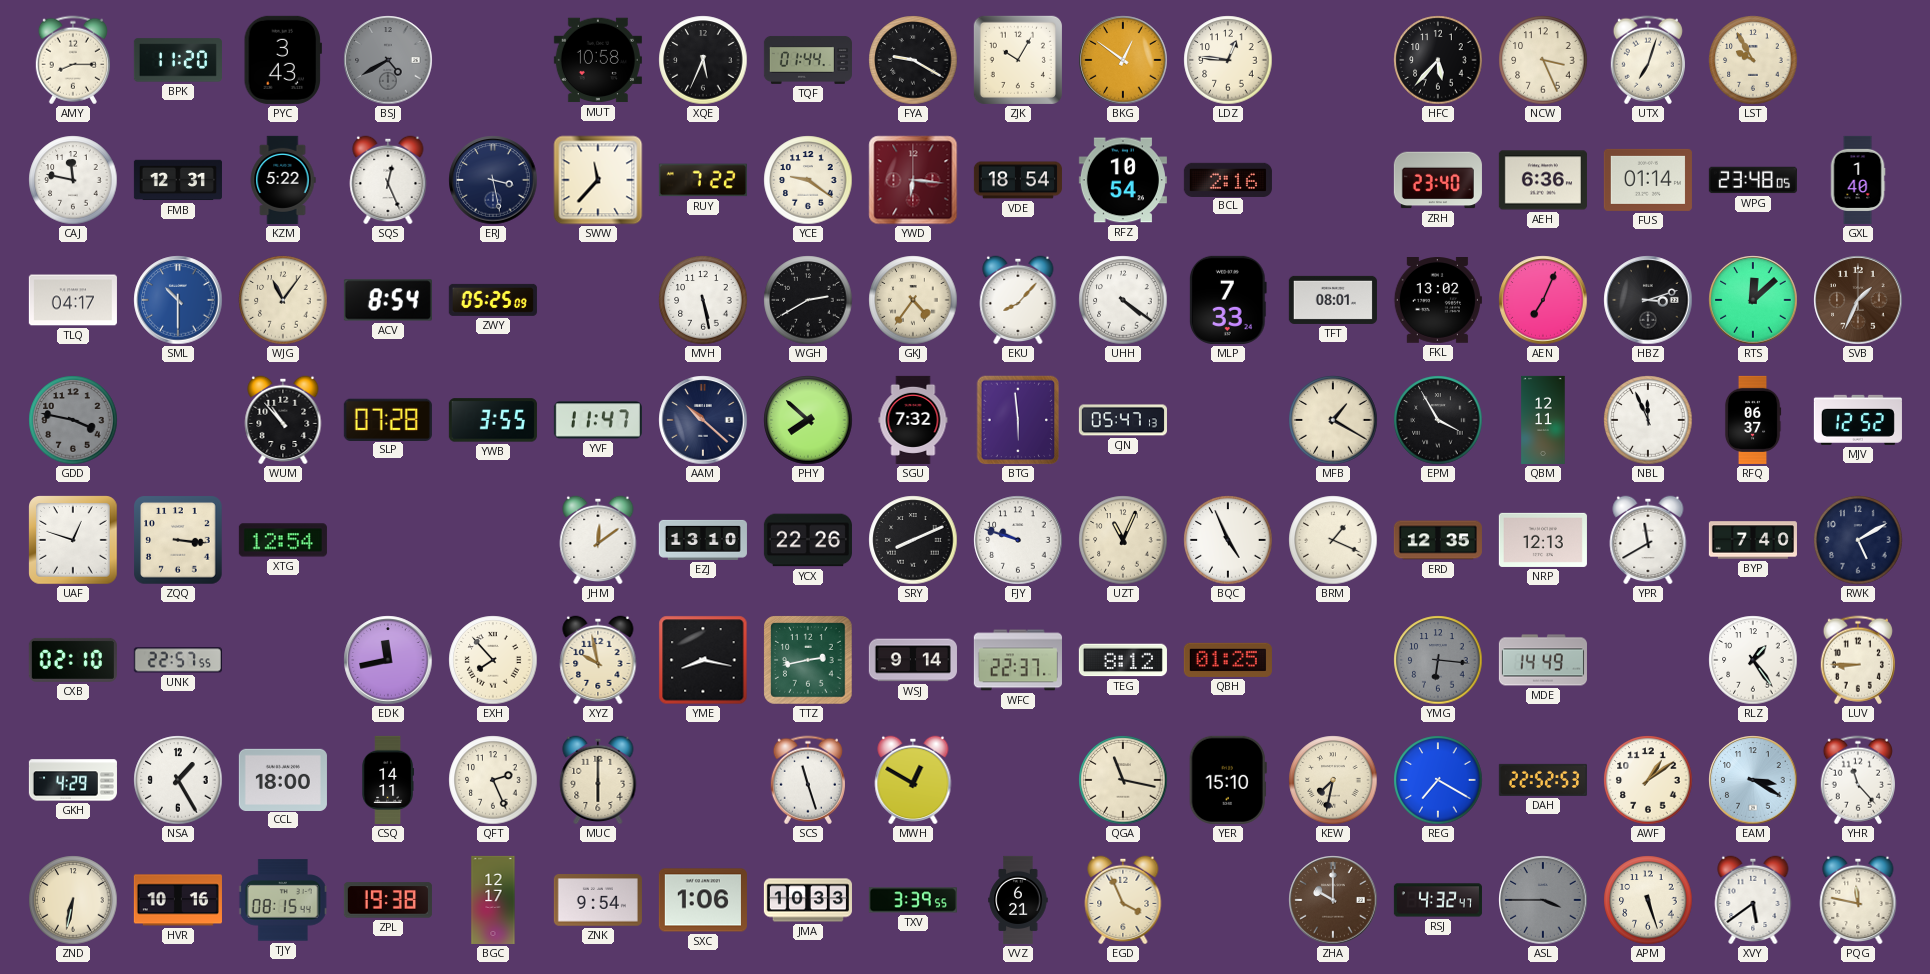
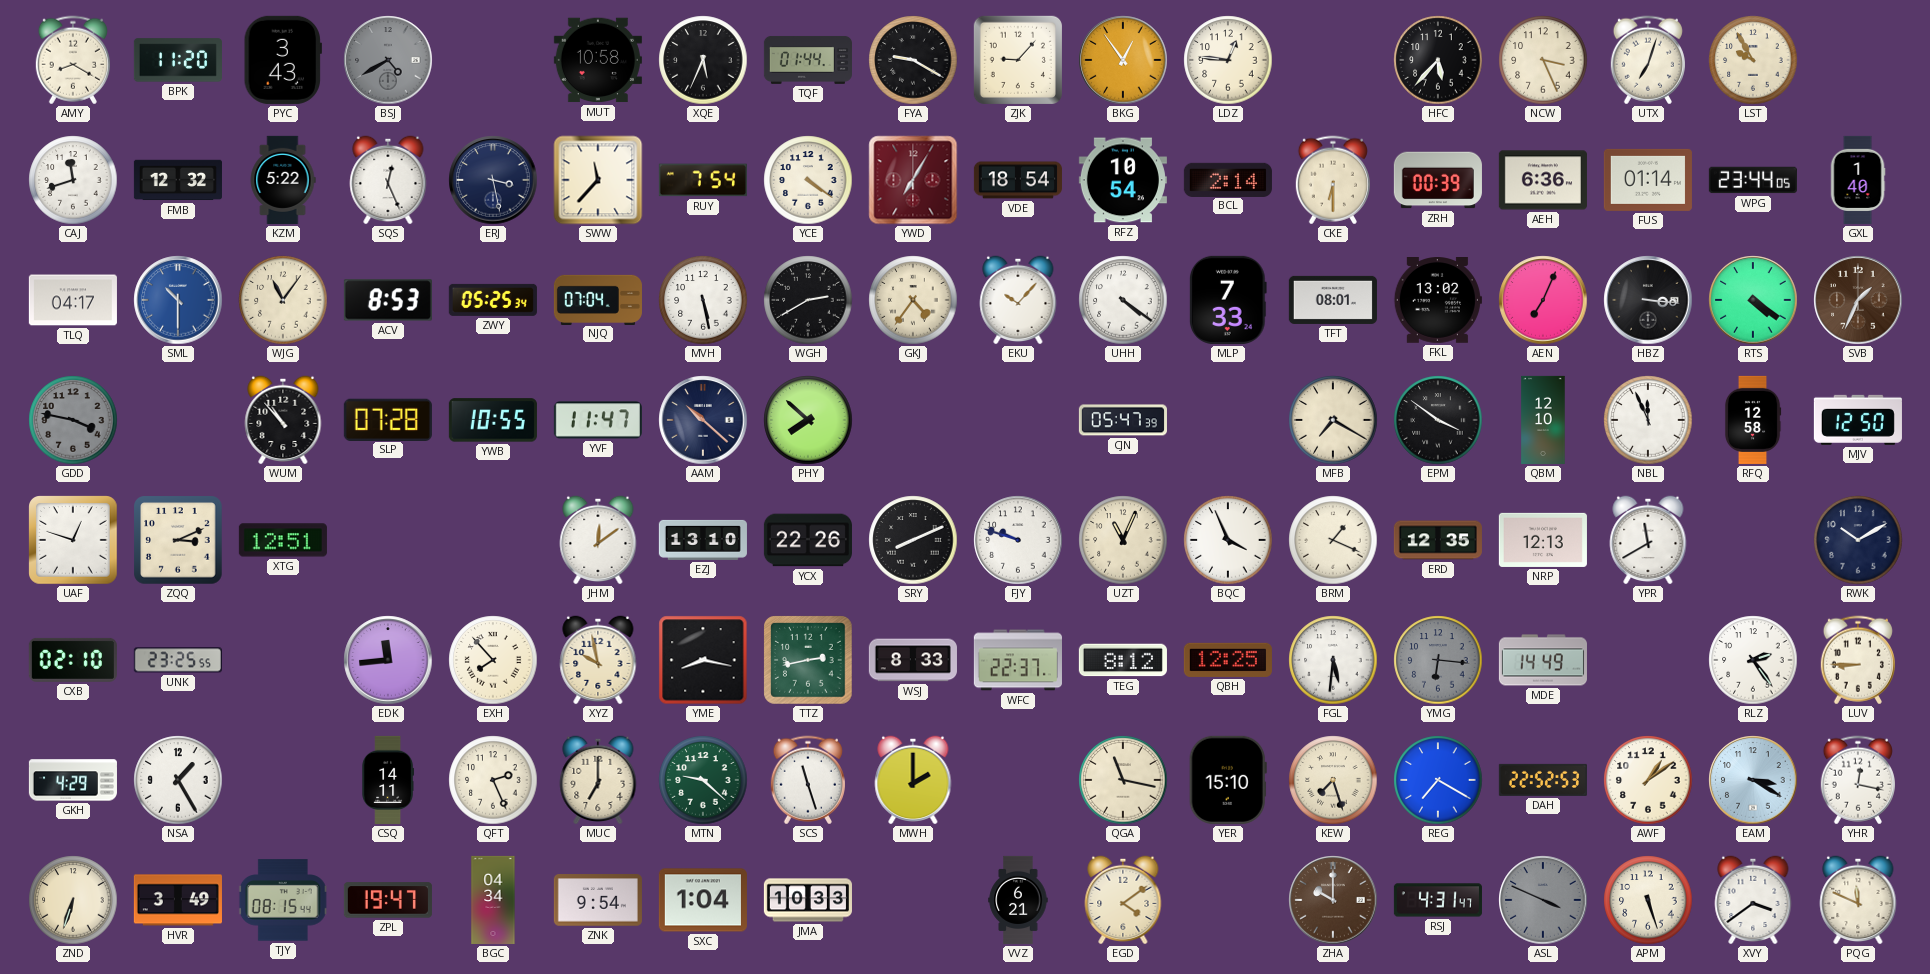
AMY: 8:15 -> 8:20 (73, 60)
ZJK: 10:05 -> 9:07 (1018, 60)
BKG: 12:51 -> 12:54 (1123, 60)
CAJ: 11:47 -> 11:42 (73, 180)
FMB: 12:31 -> 12:32 (178, 180)
RUY: 7:22 -> 7:54 (703, 180)
YCE: 9:21 -> 4:21 (808, 180)
YWD: 6:16 -> 7:05 (913, 180)
BCL: 2:16 -> 2:14 (1228, 179)
CKE: none -> 6:30 (1333, 180)
ZRH: 23:40 -> 00:39 (1438, 180)
WPG: 23:48 -> 23:44 (1753, 180)
ACV: 8:54 -> 8:53 (388, 300)
ZWY: 05:25:09 -> 05:25:34 (493, 300)
NJQ: none -> 07:04 (598, 299)
EKU: 8:07 -> 10:07 (1018, 300)
HBZ: 3:12 -> 3:16 (1648, 300)
RTS: 12:08 -> 4:21 (1753, 300)
YWB: 3:55 -> 10:55 (493, 420)
SGU: 7:32 -> none (913, 420)
BTG: 5:59 -> none (1018, 420)
CJN: 05:47:13 -> 05:47:39 (1123, 420)
MFB: 1:20 -> 7:20 (1333, 420)
EPM: 3:55 -> 3:51 (1438, 420)
QBM: 12:11 -> 12:10 (1543, 420)
RFQ: 06:37 -> 12:58 (1753, 420)
MJV: 12:52 -> 12:50 (1858, 420)
ZQQ: 3:16 -> 3:11 (178, 540)
XTG: 12:54 -> 12:51 (283, 540)
BQC: 4:56 -> 3:56 (1228, 540)
BYP: 7:40 -> none (1753, 540)
RWK: 5:10 -> 10:10 (1858, 540)
UNK: 22:57 -> 23:25 (178, 660)
EDK: 11:43 -> 11:44 (388, 660)
WSJ: 9:14 -> 8:33 (913, 660)
QBH: 01:25 -> 12:25 (1228, 660)
FGL: none -> 5:31 (1333, 660)
RLZ: 1:24 -> 2:24 (1753, 660)
CCL: 18:00 -> none (283, 779)
MUC: 6:00 -> 7:00 (598, 780)
MTN: none -> 9:22 (703, 780)
MWH: 12:50 -> 2:00 (913, 780)
KEW: 7:32 -> 7:27 (1333, 780)
YHR: 11:23 -> 12:17 (1858, 780)
ZND: 6:32 -> 6:33 (73, 900)
HVR: 10:16 -> 3:49 (178, 900)
ZPL: 19:38 -> 19:47 (388, 900)
BGC: 12:17 -> 04:34 (493, 900)
SXC: 1:06 -> 1:04 (703, 900)
TXV: 3:39 -> none (913, 900)
EGD: 3:56 -> 4:09 (1123, 900)
RSJ: 4:32 -> 4:31 (1438, 900)
ASL: 3:45 -> 3:49 (1543, 900)
XVY: 5:39 -> 3:39 (1753, 900)
PQG: 11:47 -> 11:49 (1858, 900)
